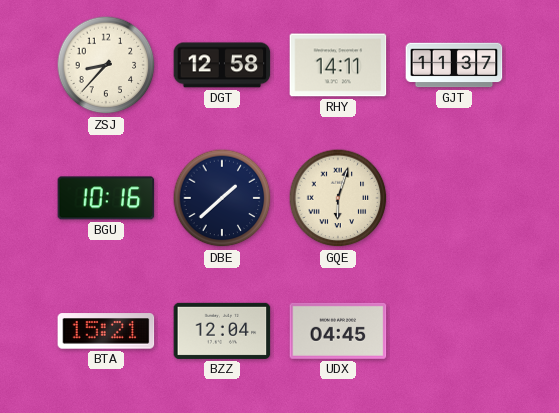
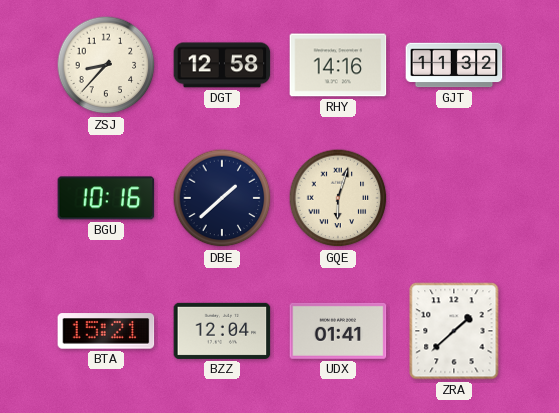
RHY: 14:11 -> 14:16 (338, 65)
GJT: 11:37 -> 11:32 (454, 65)
UDX: 04:45 -> 01:41 (338, 331)
ZRA: none -> 1:38 (454, 331)
